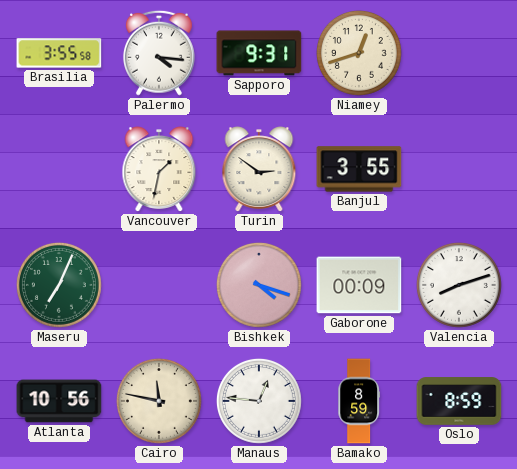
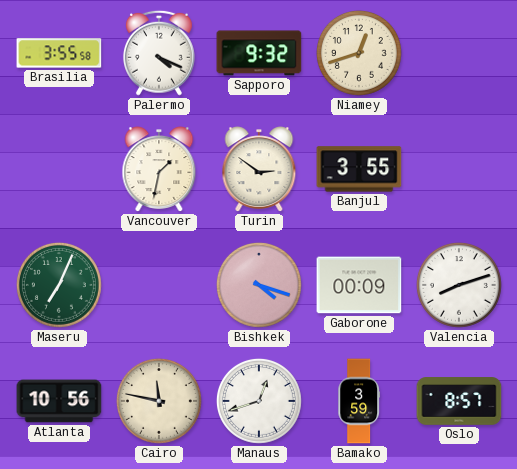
Palermo: 4:16 -> 4:19 (159, 53)
Sapporo: 9:31 -> 9:32 (259, 53)
Manaus: 12:46 -> 12:42 (259, 401)
Bamako: 8:59 -> 3:59 (358, 401)
Oslo: 8:59 -> 8:57 (459, 401)
